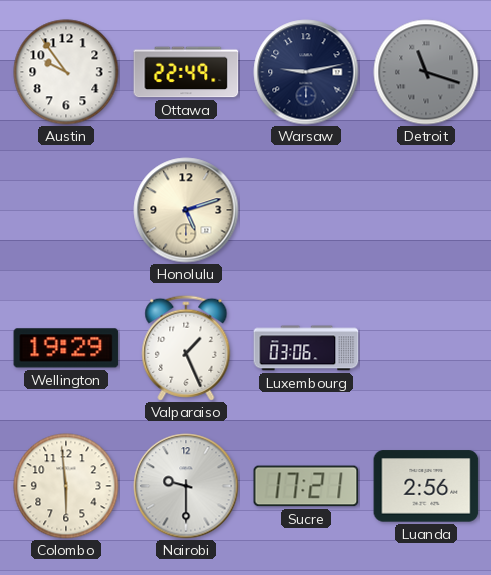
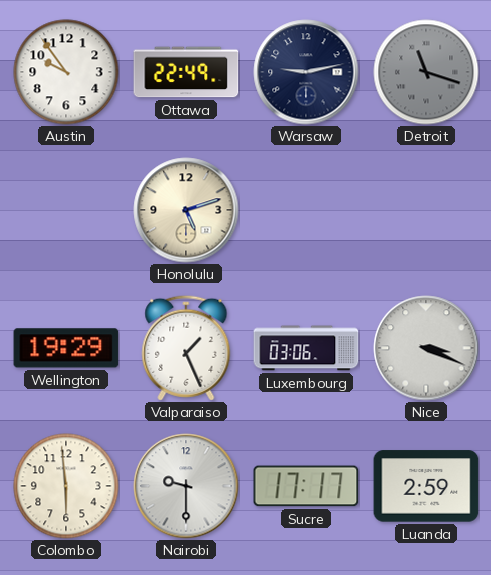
Nice: none -> 3:19 (426, 348)
Sucre: 17:21 -> 17:17 (306, 486)
Luanda: 2:56 -> 2:59 (426, 486)
